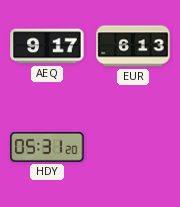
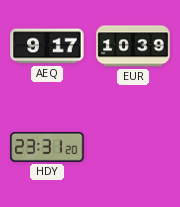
EUR: 6:13 -> 10:39 (133, 46)
HDY: 05:31 -> 23:31 (47, 147)
